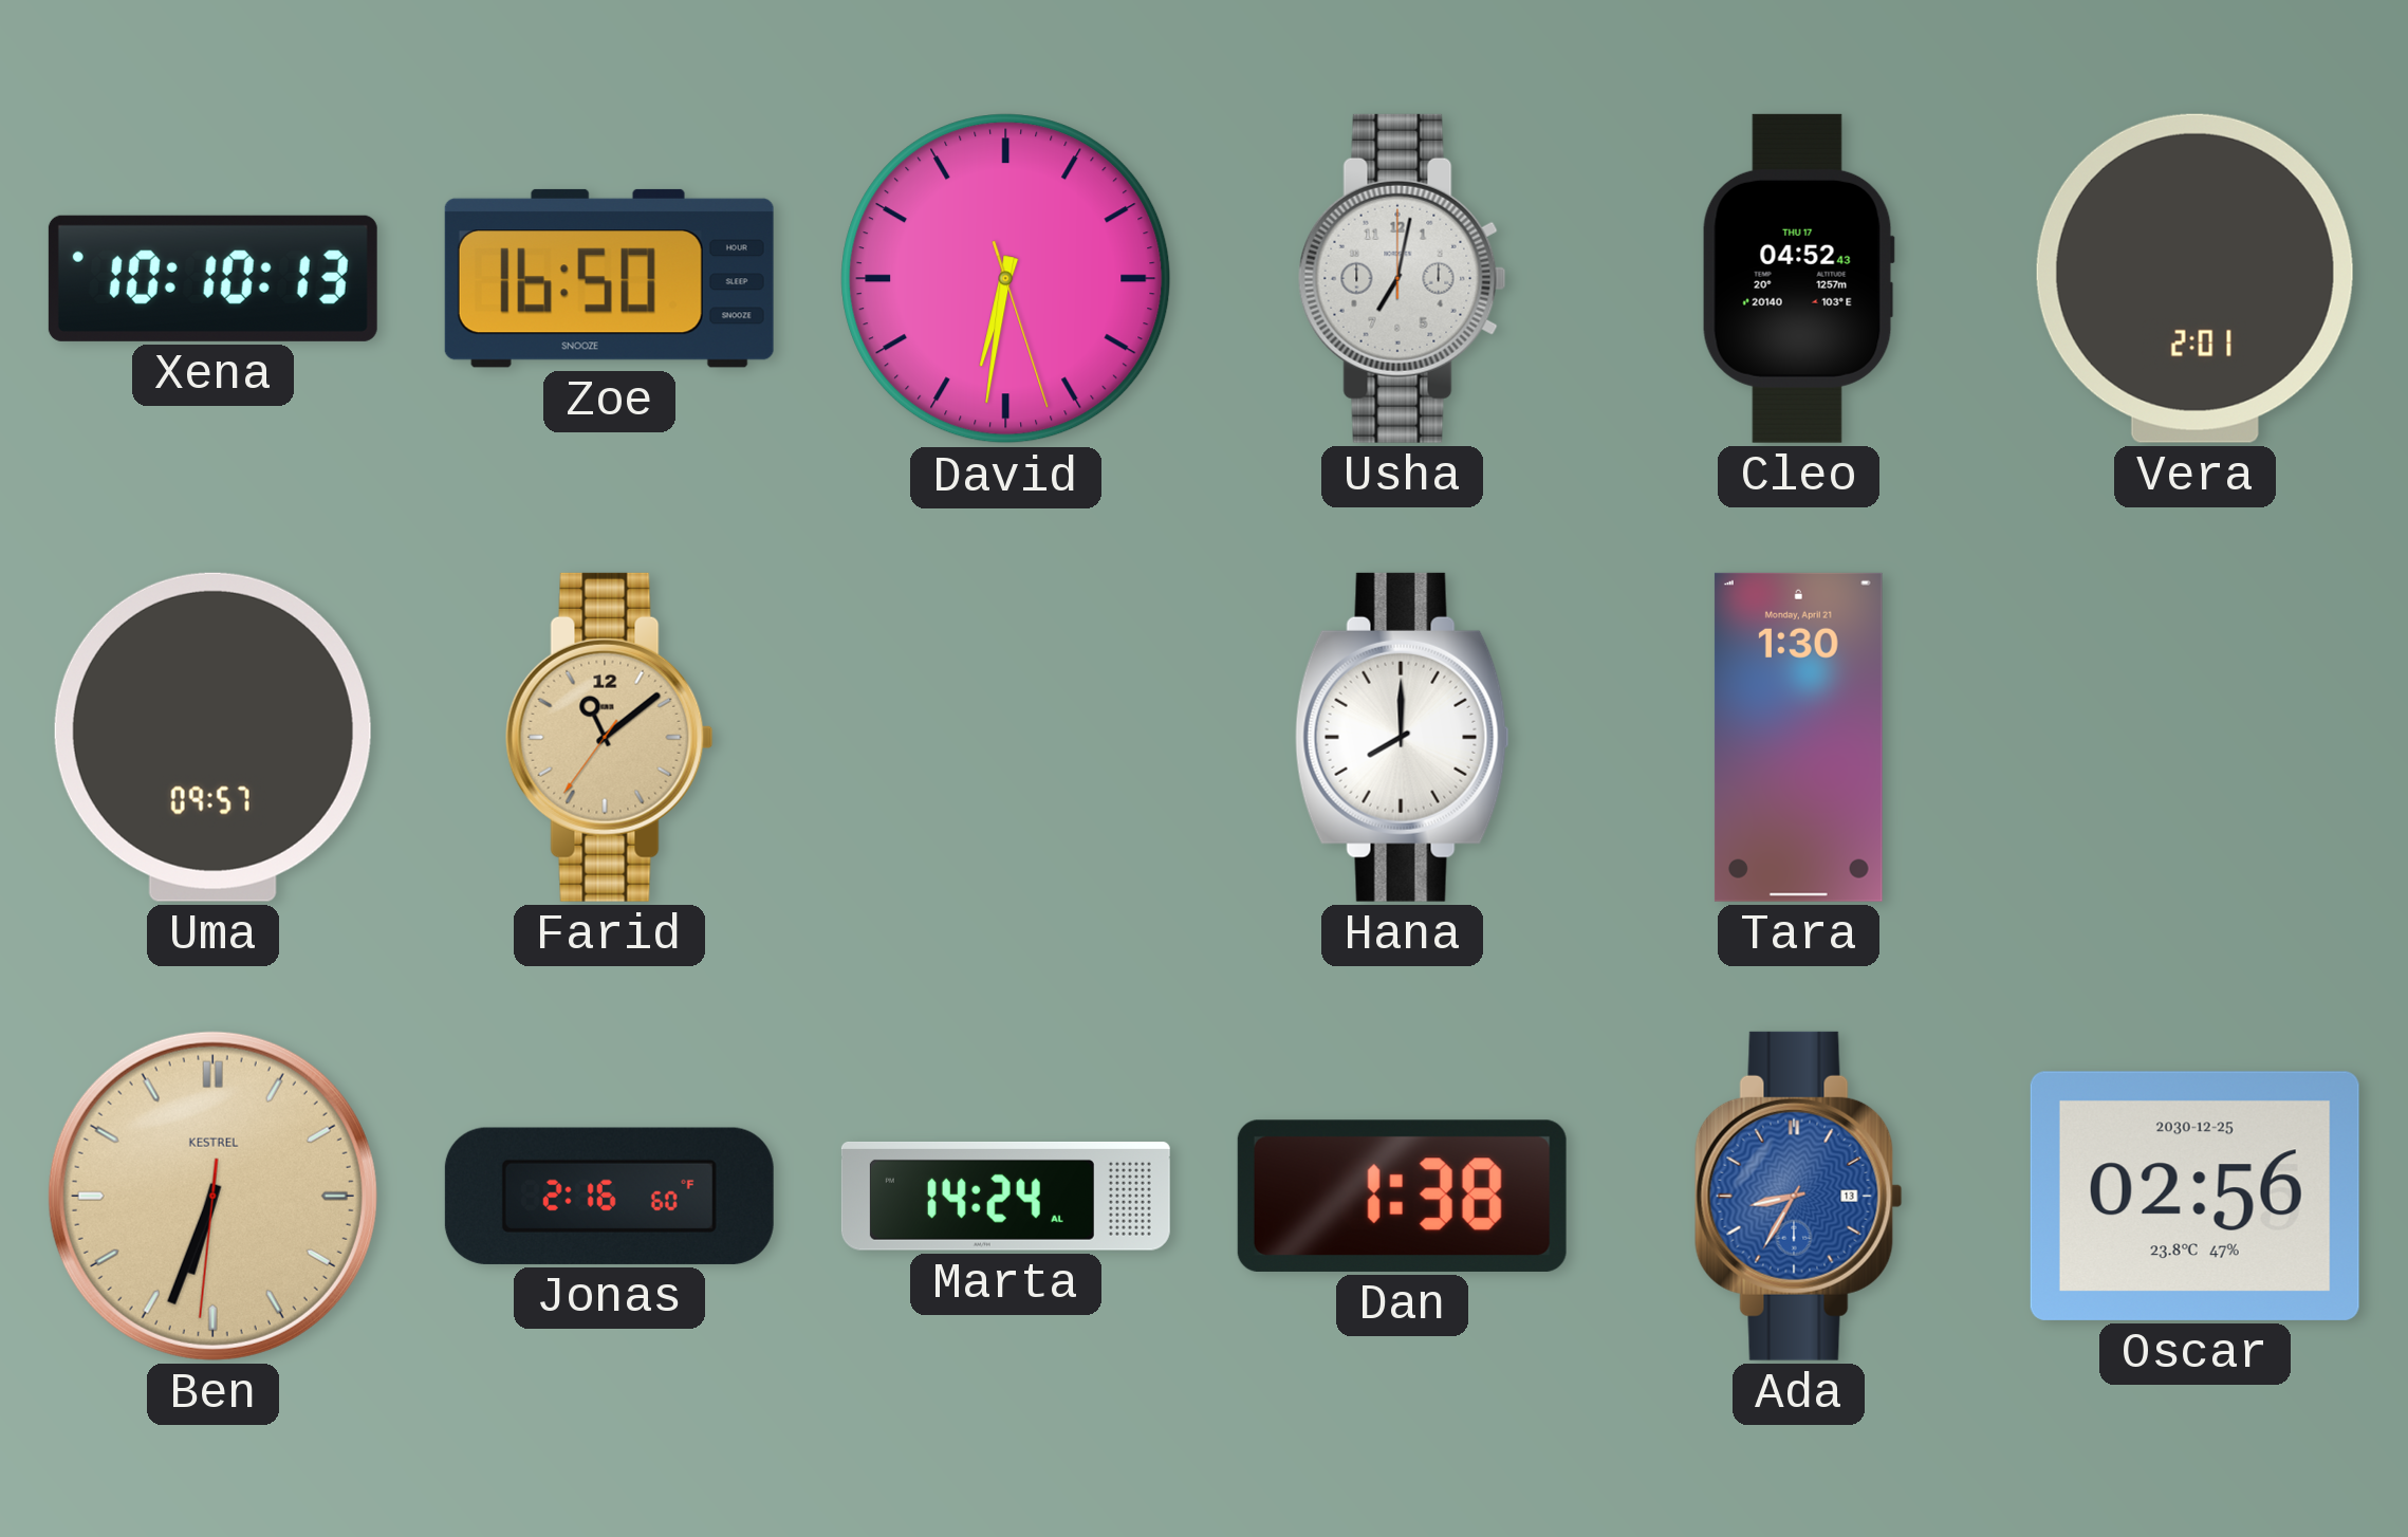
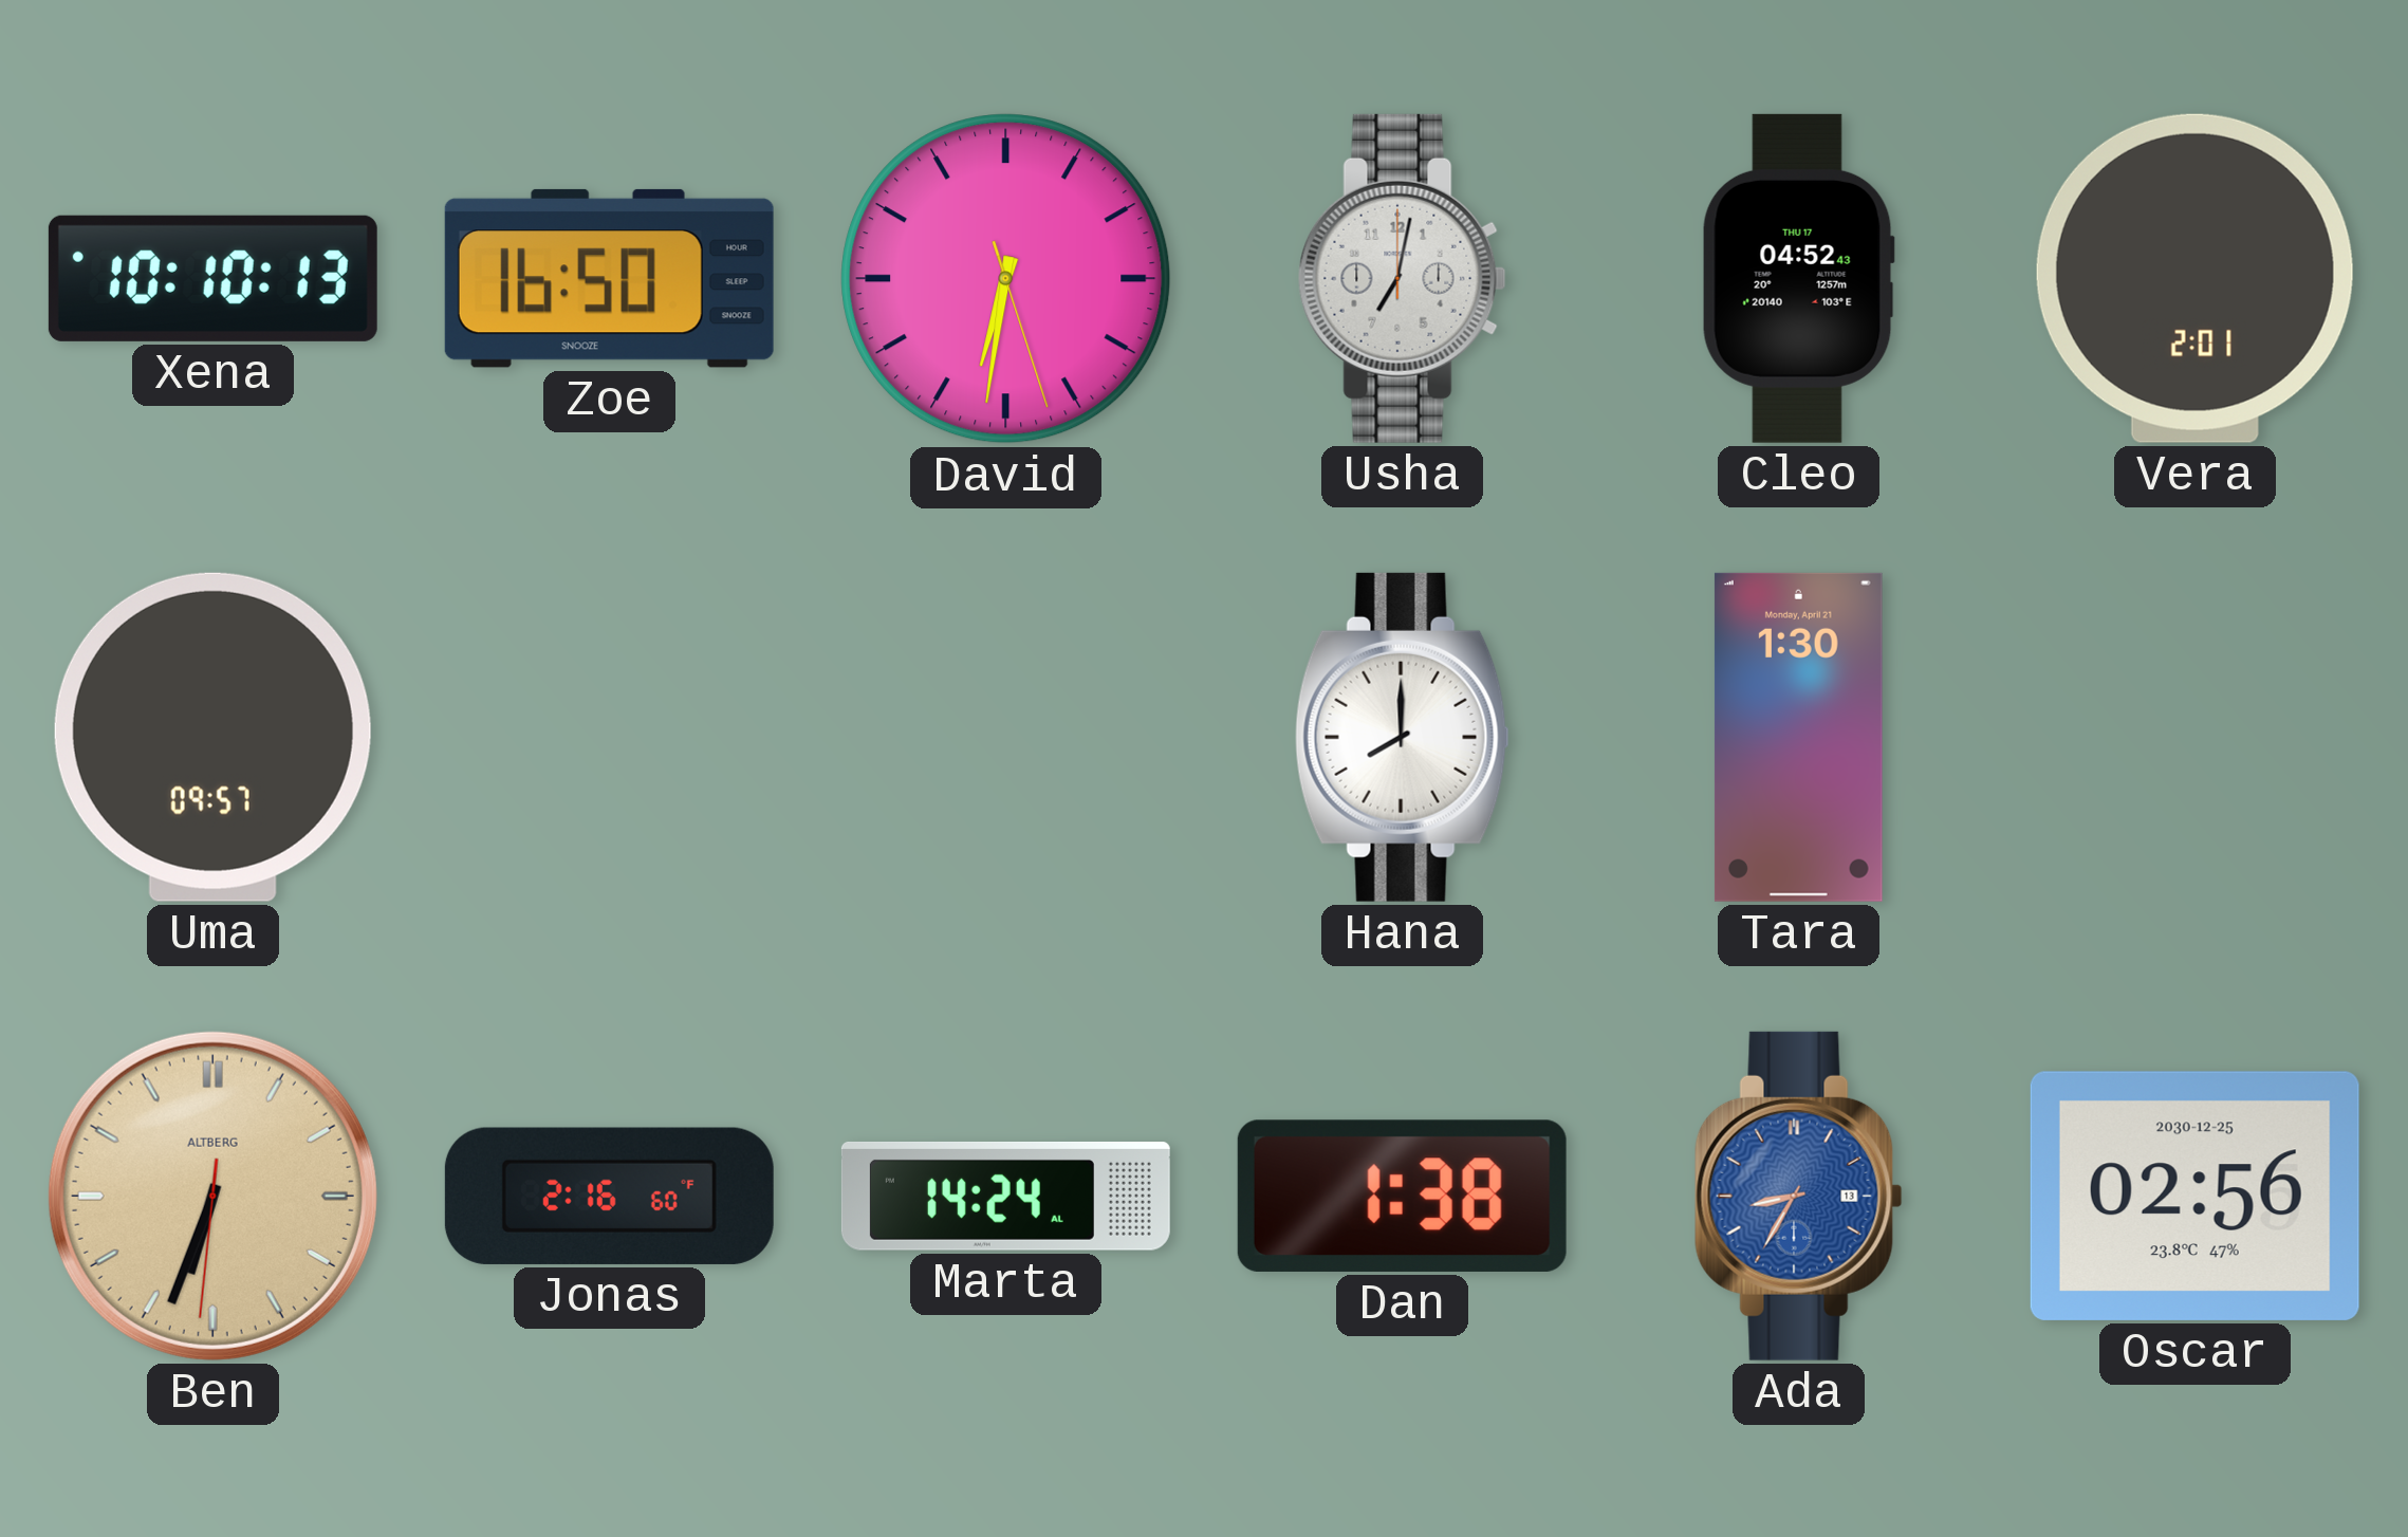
Farid: 11:08 -> none (609, 737)
Ben brand: KESTREL -> ALTBERG (212, 1196)
